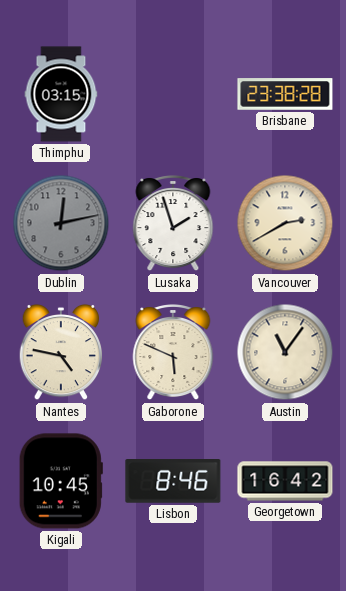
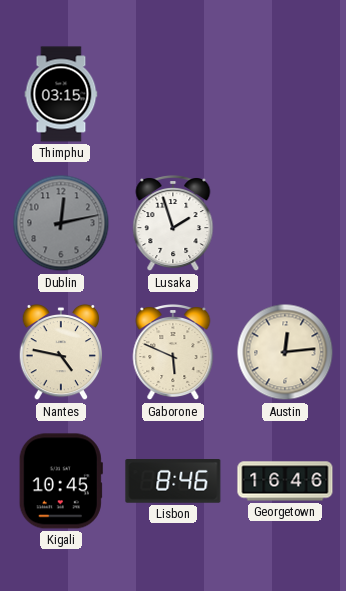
Brisbane: 23:38 -> none (285, 94)
Vancouver: 2:40 -> none (285, 223)
Austin: 11:06 -> 12:14 (285, 352)
Georgetown: 16:42 -> 16:46 (285, 481)
